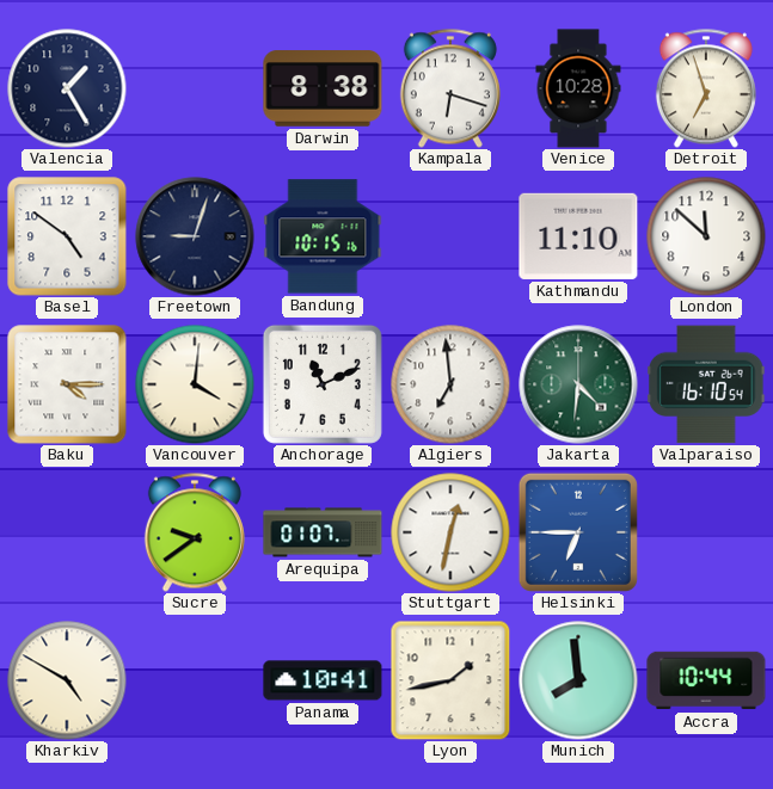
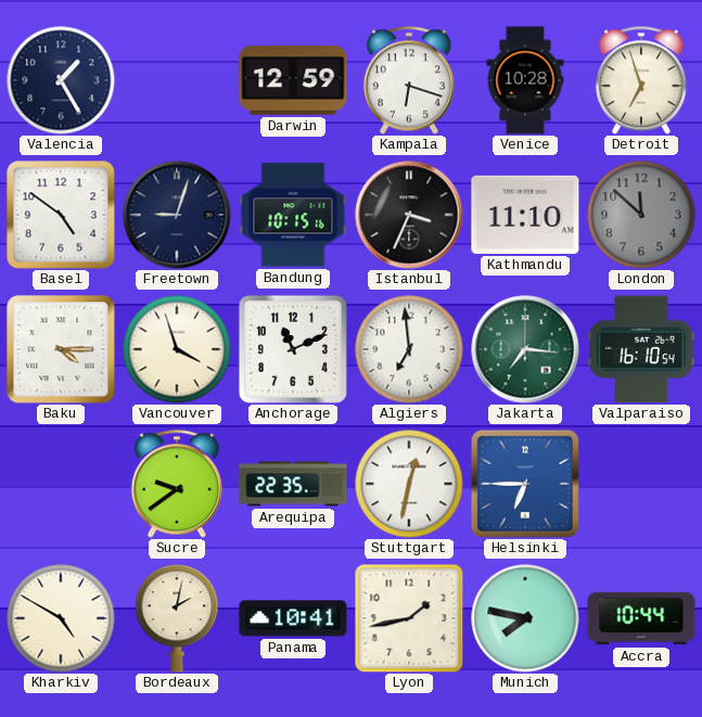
Darwin: 8:38 -> 12:59 (293, 80)
Istanbul: none -> 3:34 (409, 215)
London dial: white -> grey (641, 215)
Vancouver: 4:01 -> 3:57 (177, 349)
Jakarta: 4:31 -> 7:16 (525, 349)
Arequipa: 01:07 -> 22:35 (293, 484)
Bordeaux: none -> 2:02 (177, 618)
Munich: 7:59 -> 7:47 (525, 618)
